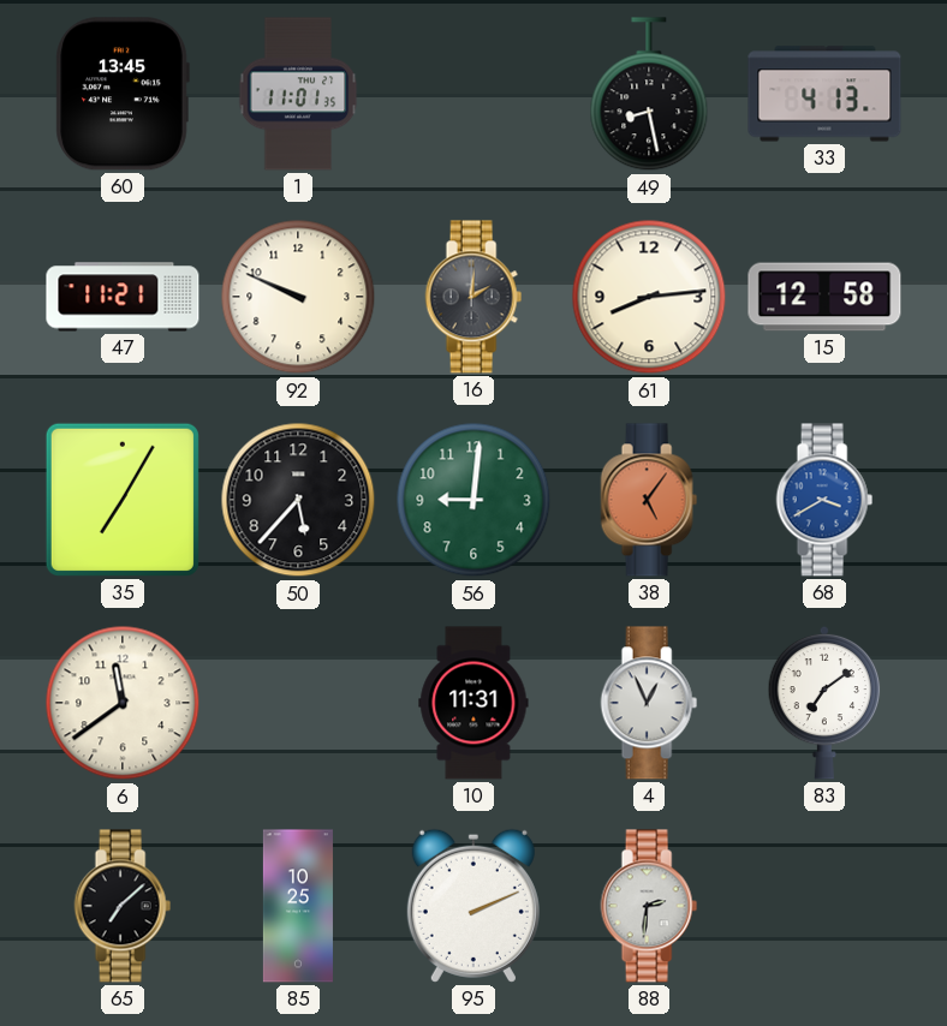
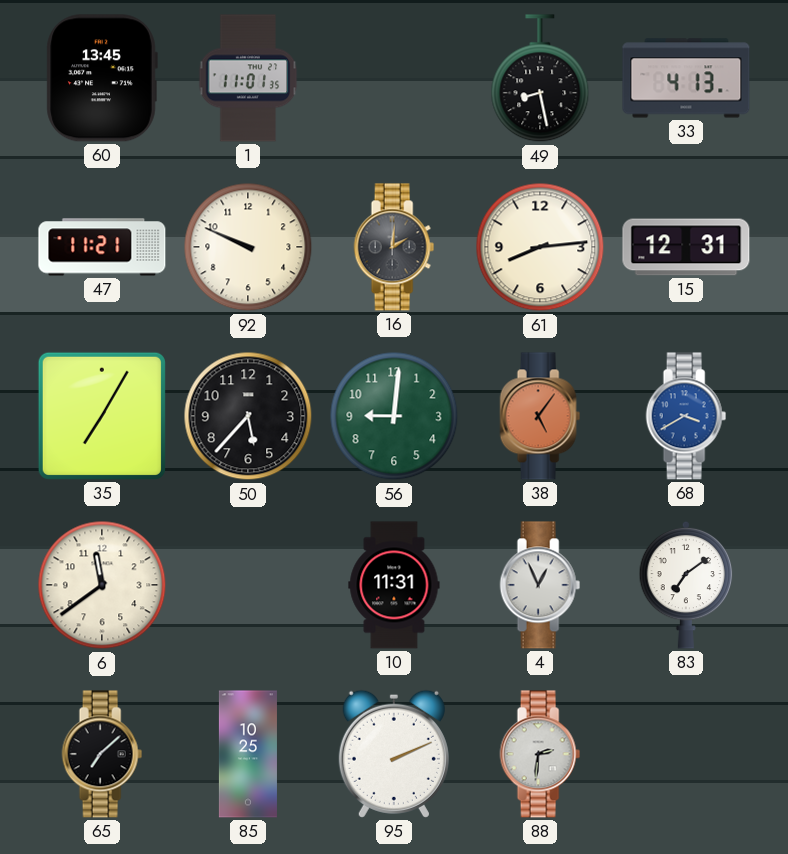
15: 12:58 -> 12:31 (686, 247)
